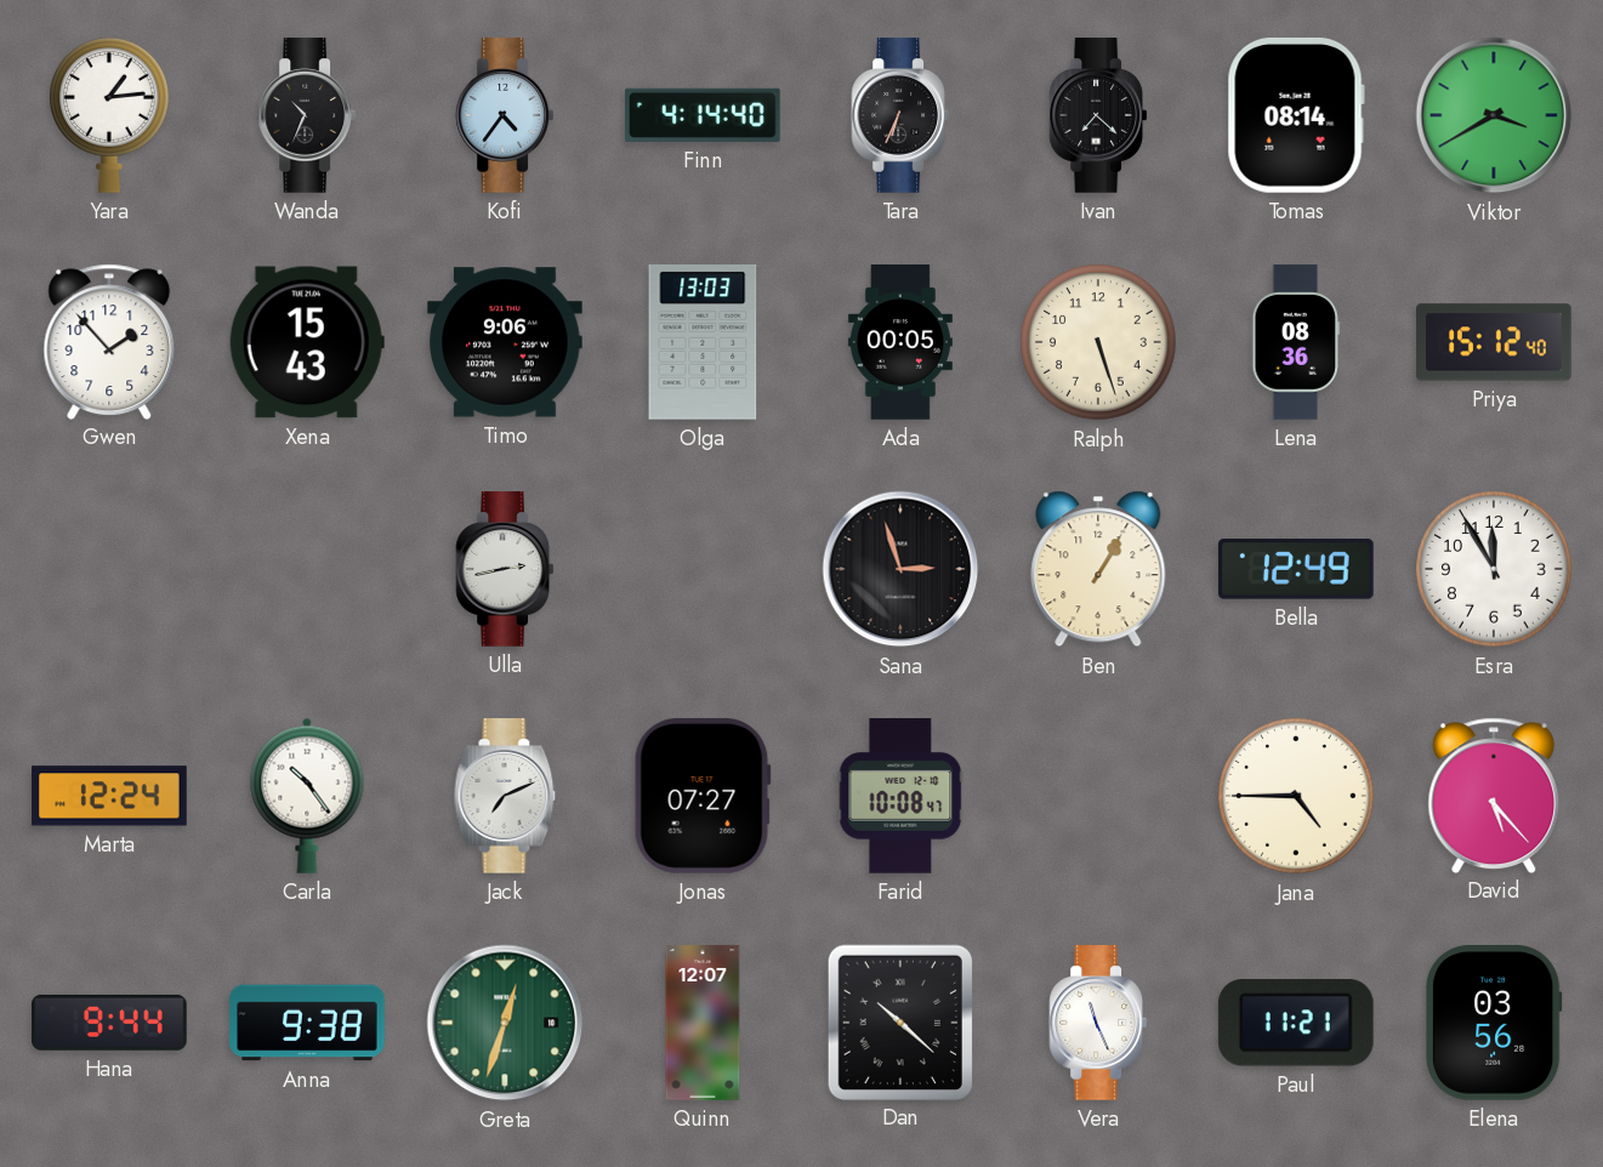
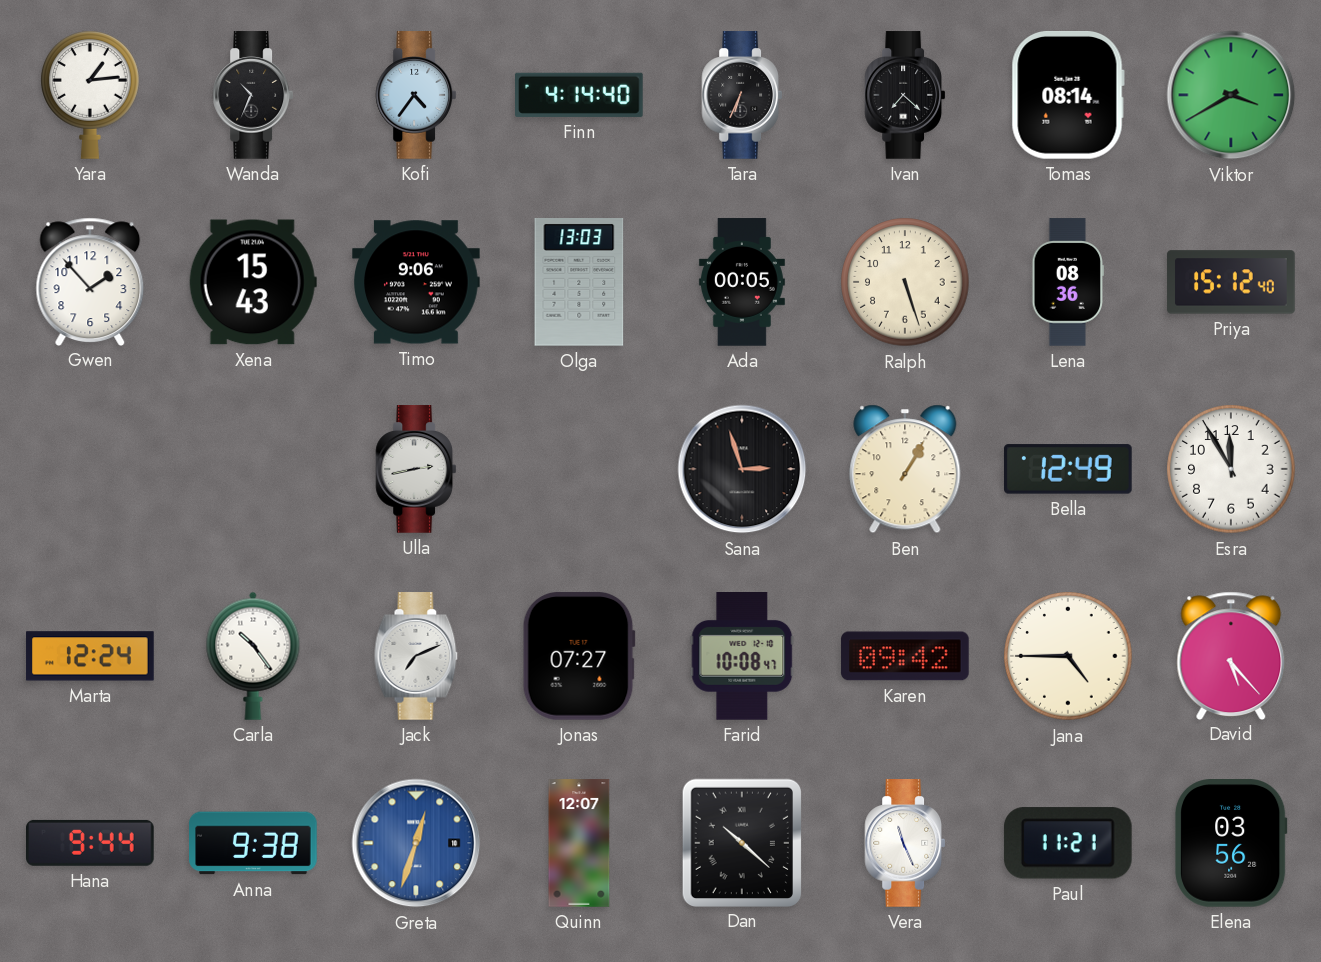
Karen: none -> 09:42 (905, 656)
Greta dial: green -> blue (416, 843)
